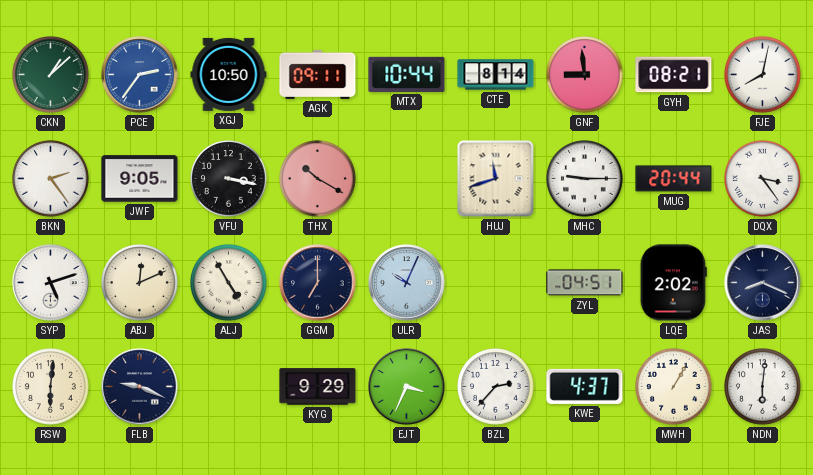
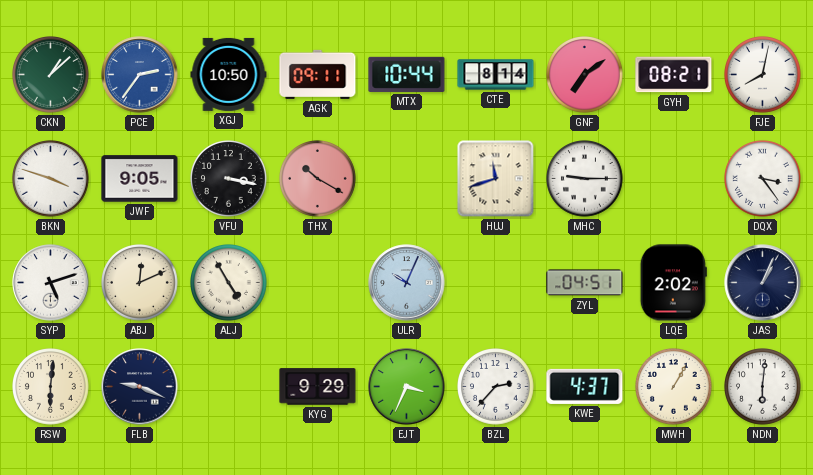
GNF: 8:59 -> 7:09 (585, 75)
BKN: 2:24 -> 3:48 (51, 179)
MUG: 20:44 -> none (674, 179)
GGM: 7:00 -> none (318, 283)
JAS: 8:19 -> 1:04 (763, 283)
